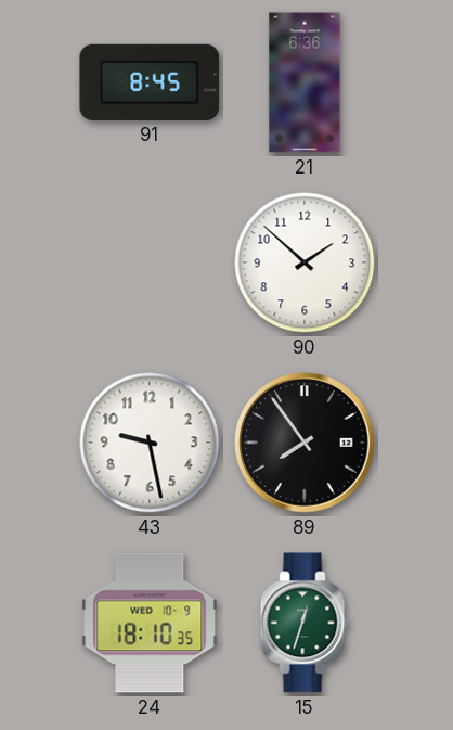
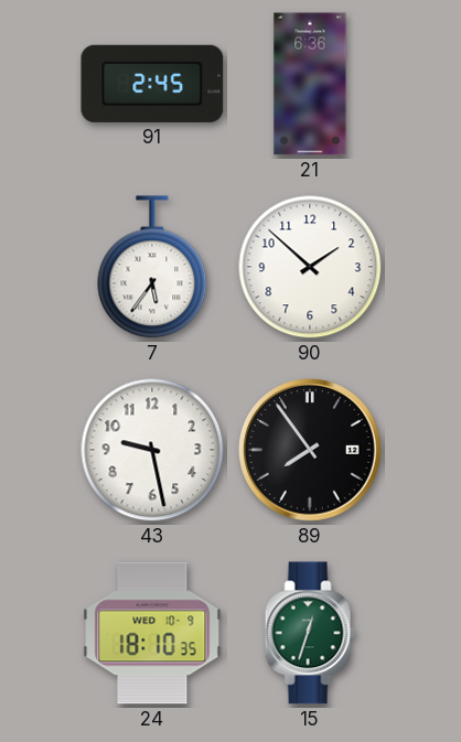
91: 8:45 -> 2:45 (152, 84)
7: none -> 5:36 (152, 267)
